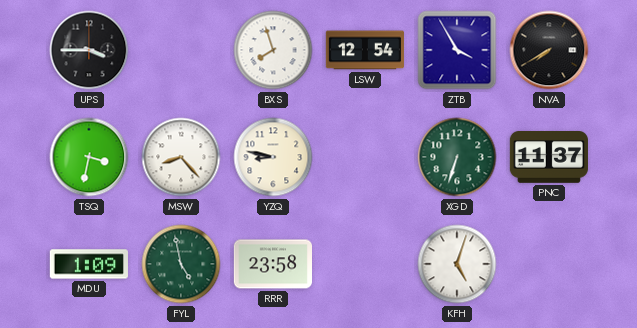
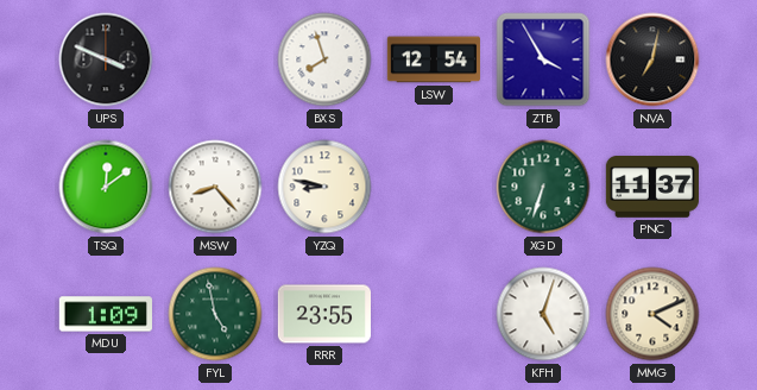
UPS: 3:45 -> 3:49 (106, 59)
NVA: 7:40 -> 7:02 (652, 59)
TSQ: 3:32 -> 12:09 (106, 187)
RRR: 23:58 -> 23:55 (323, 314)
MMG: none -> 4:11 (652, 314)
